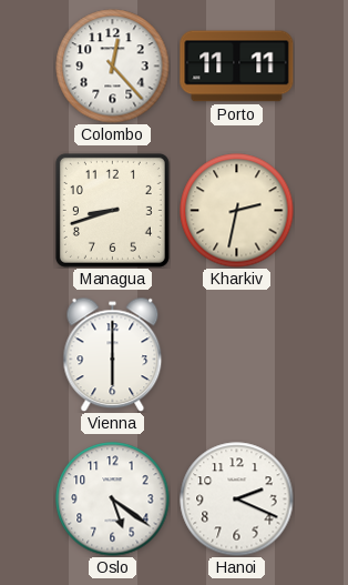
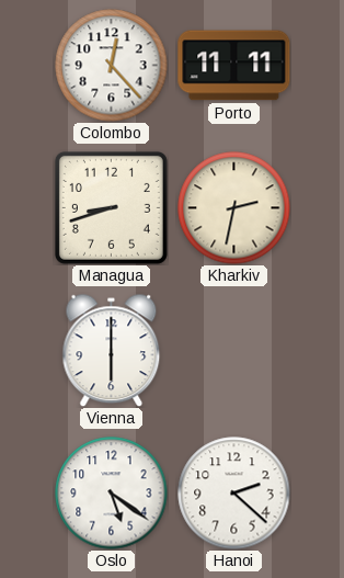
Hanoi: 2:19 -> 2:22 (234, 494)
